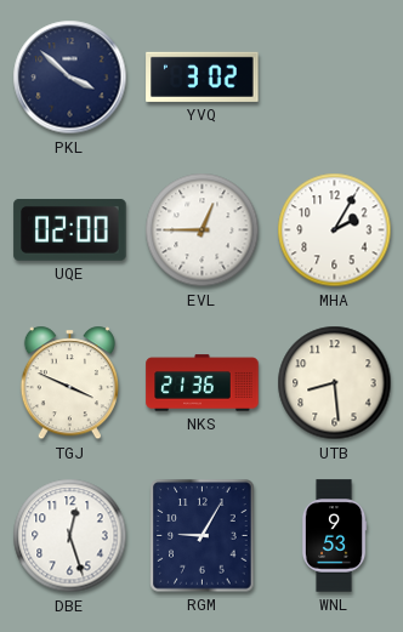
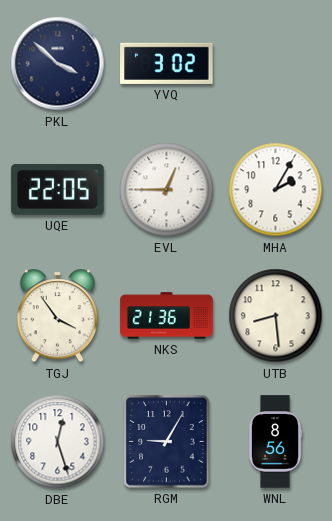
UQE: 02:00 -> 22:05 (58, 190)
TGJ: 3:49 -> 3:54 (57, 316)
WNL: 9:53 -> 8:56 (275, 442)
